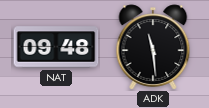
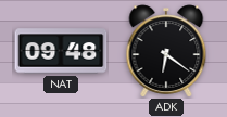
ADK: 11:29 -> 6:21 (166, 51)
